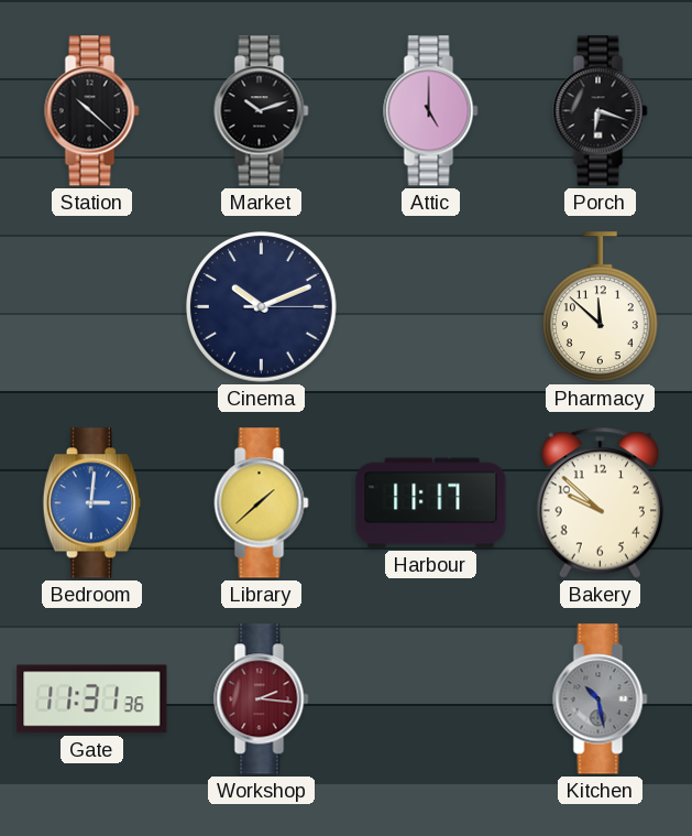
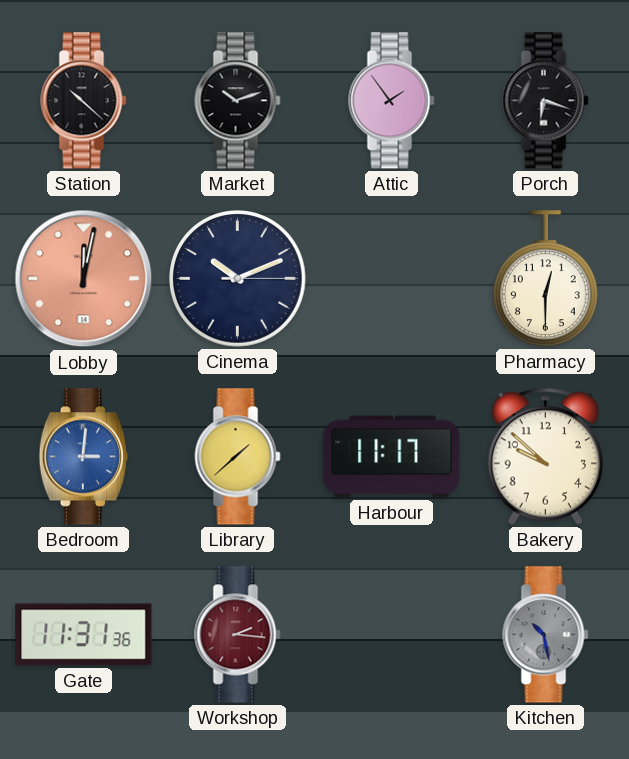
Attic: 5:00 -> 1:54 (392, 101)
Lobby: none -> 12:02 (84, 279)
Pharmacy: 11:52 -> 12:30 (545, 279)
